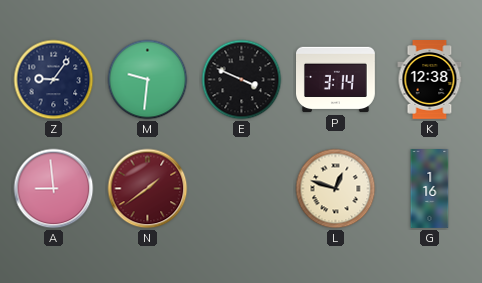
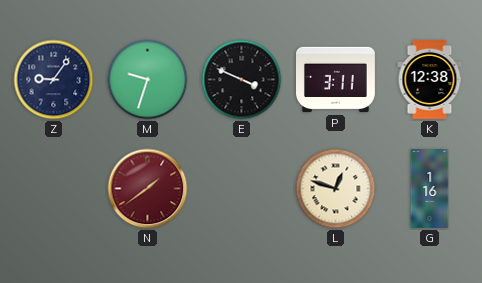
M: 9:31 -> 9:33 (148, 80)
P: 3:14 -> 3:11 (336, 80)
A: 8:59 -> none (54, 189)
